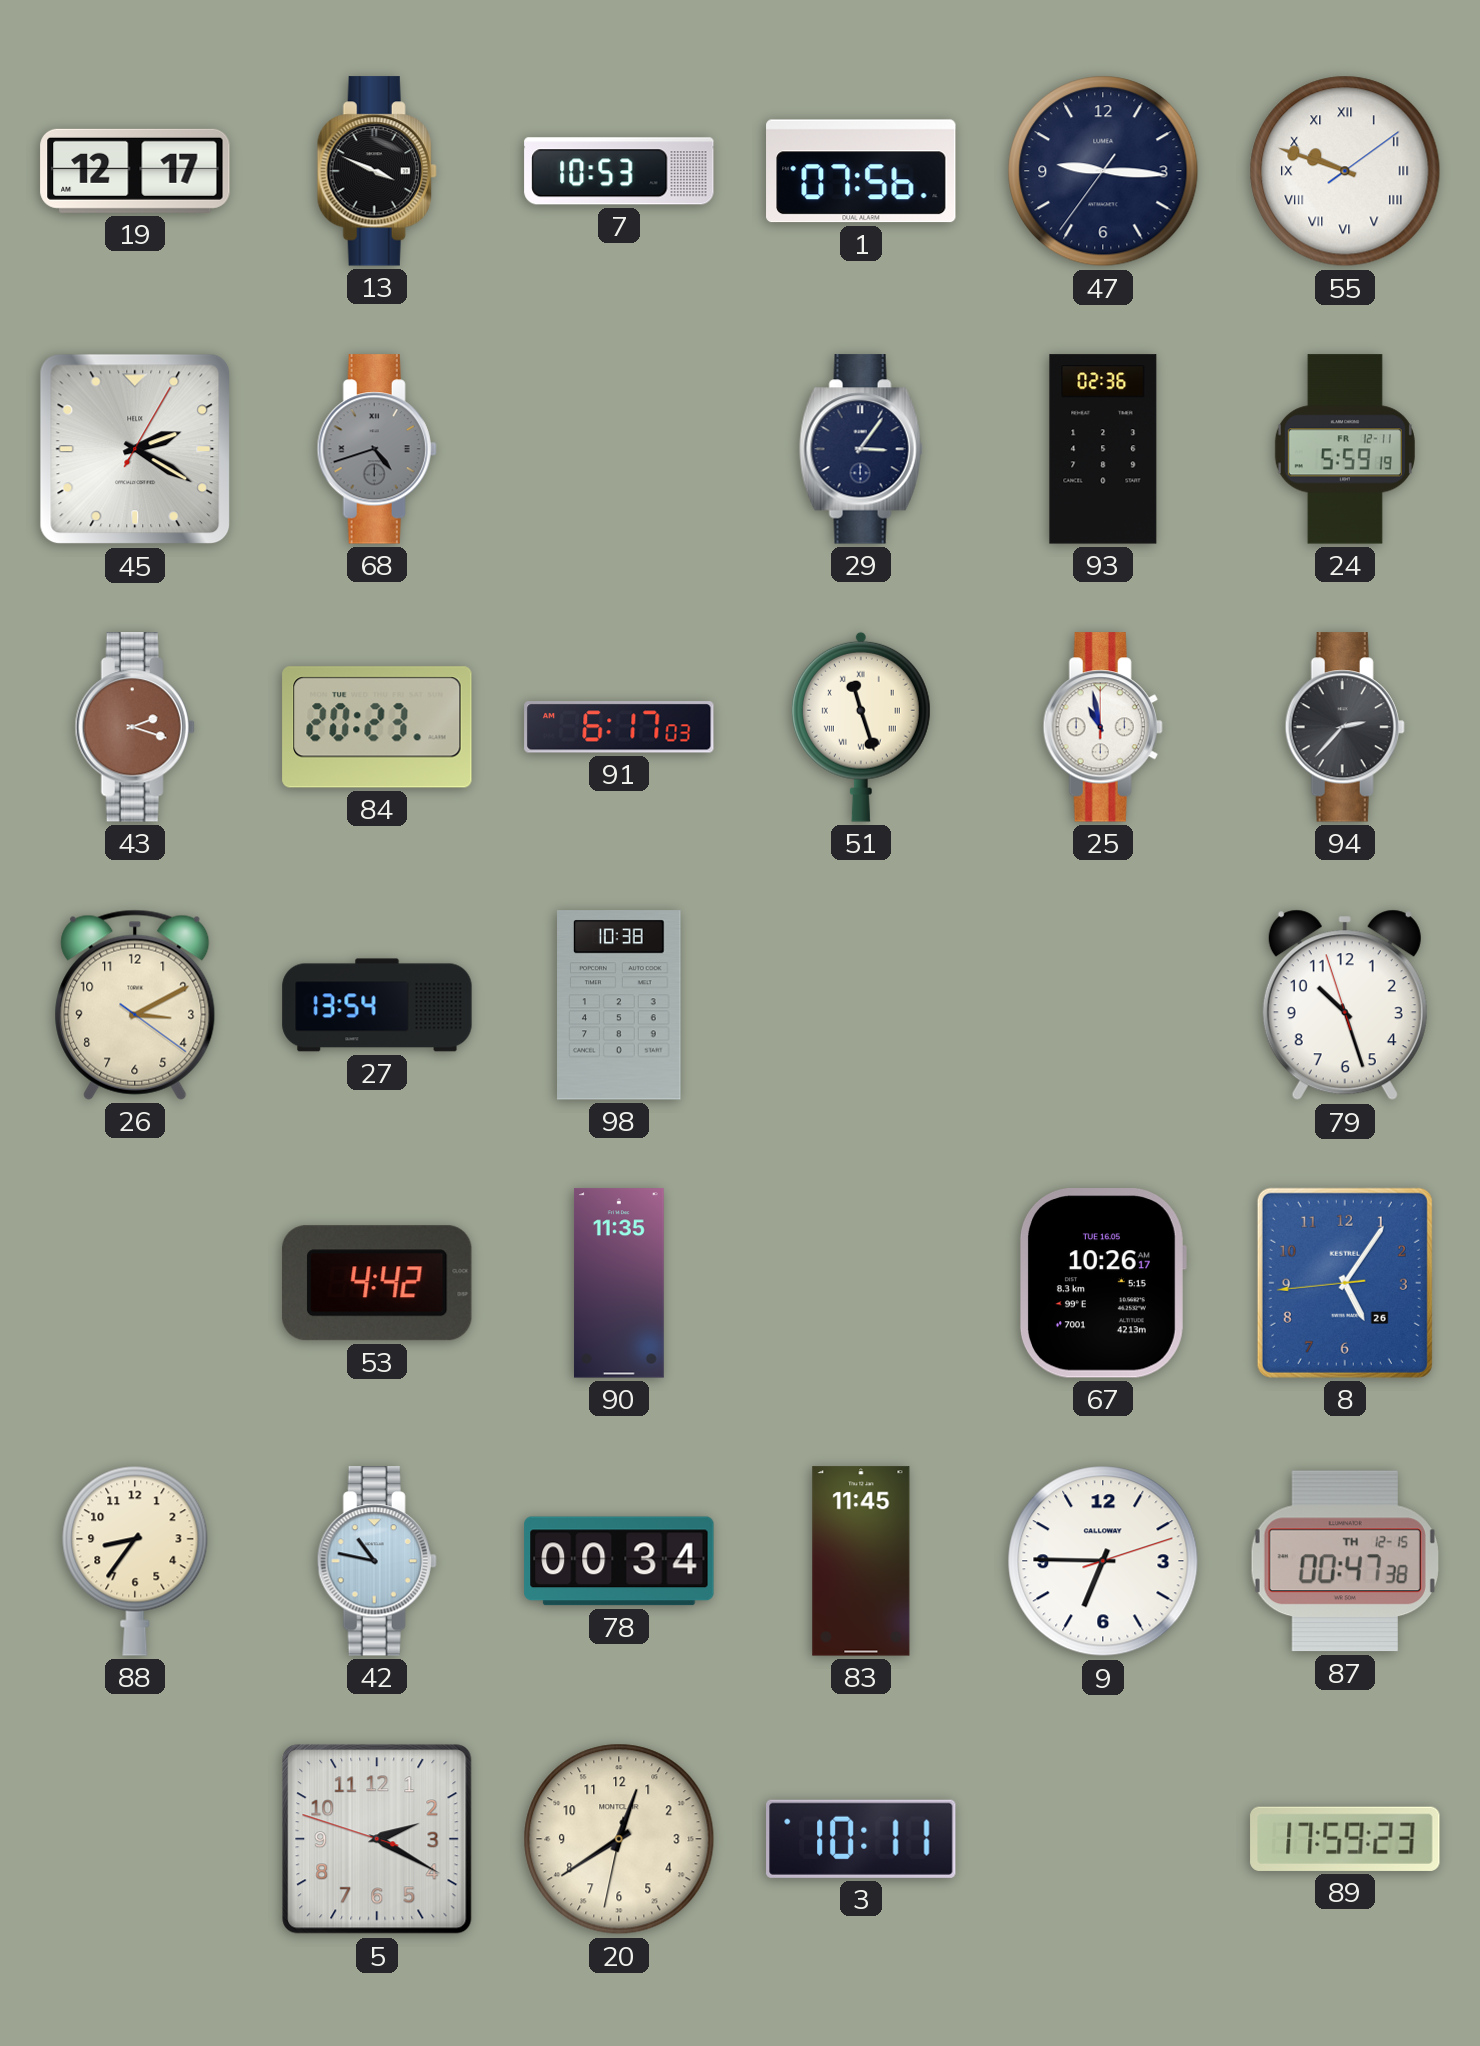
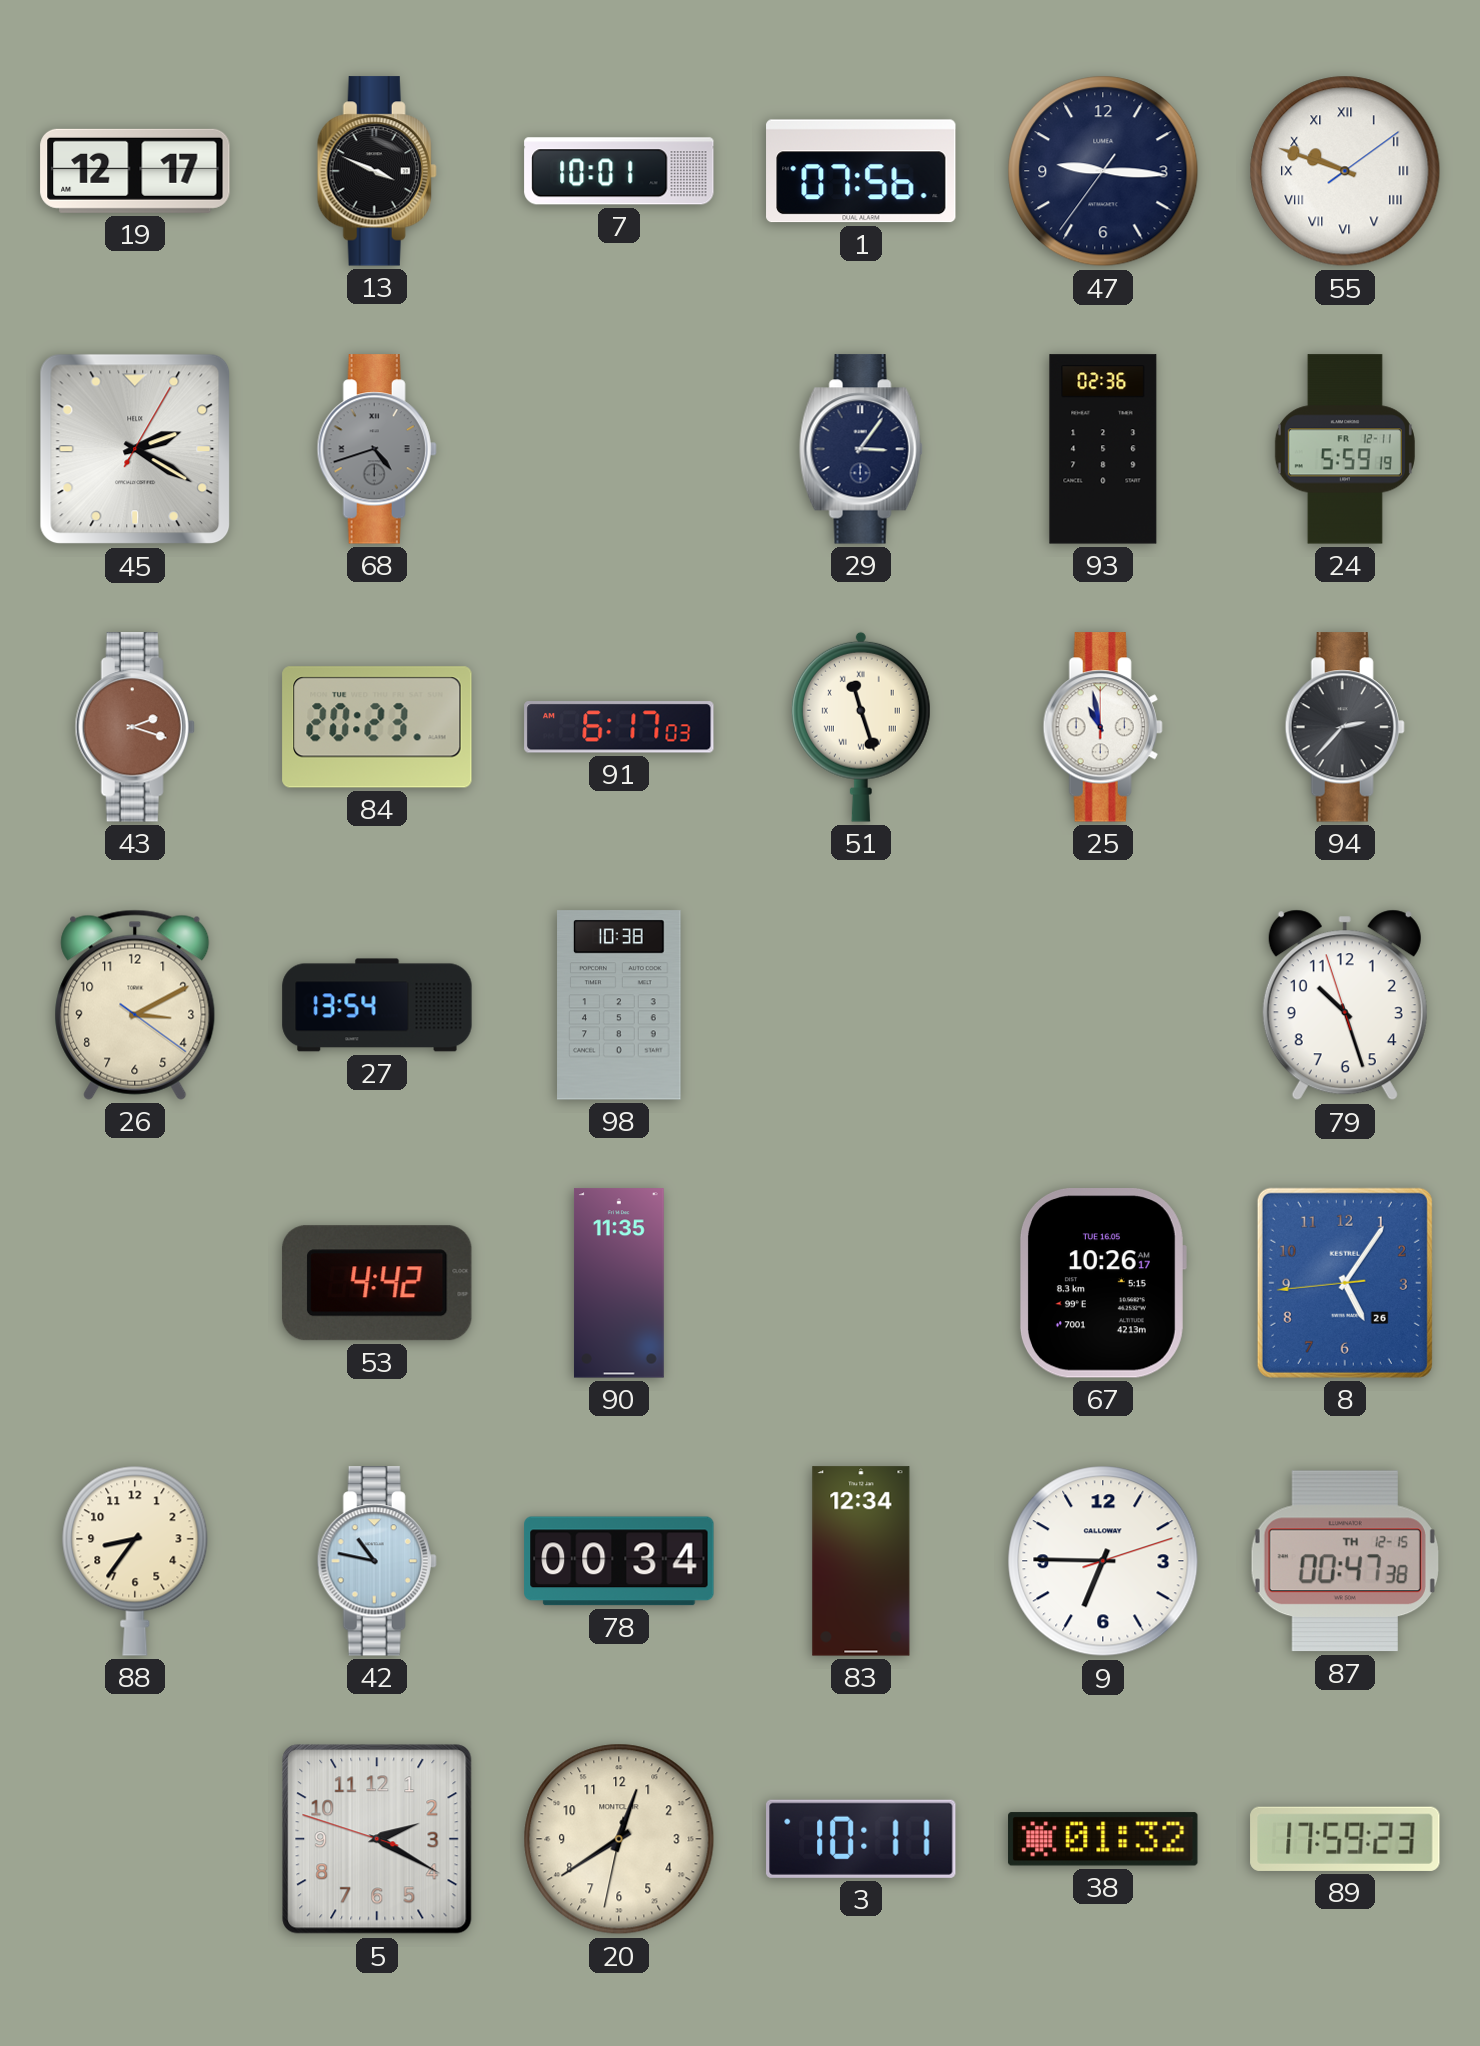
7: 10:53 -> 10:01 (619, 171)
83: 11:45 -> 12:34 (861, 1561)
38: none -> 01:32 (1103, 1839)
